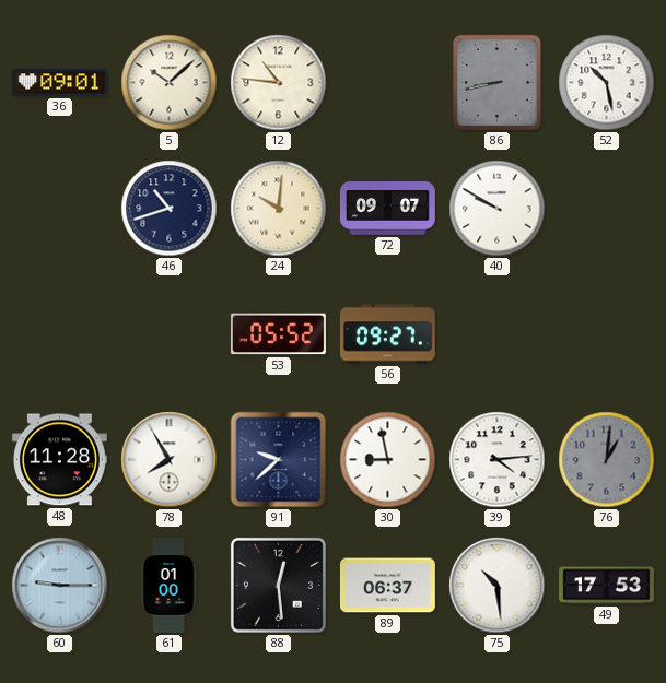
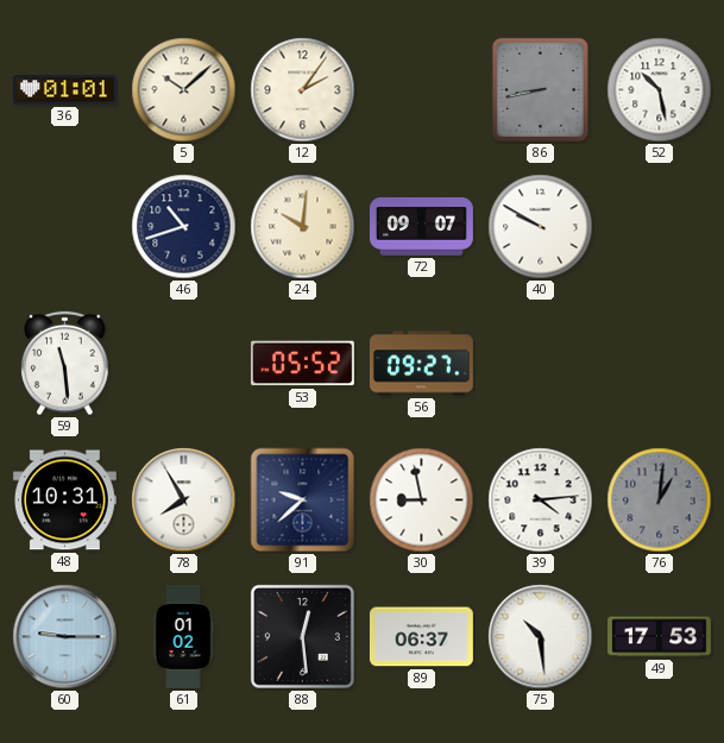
36: 09:01 -> 01:01 (64, 90)
12: 10:46 -> 2:06 (303, 90)
59: none -> 11:29 (65, 364)
48: 11:28 -> 10:31 (64, 500)
61: 01:00 -> 01:02 (183, 637)
